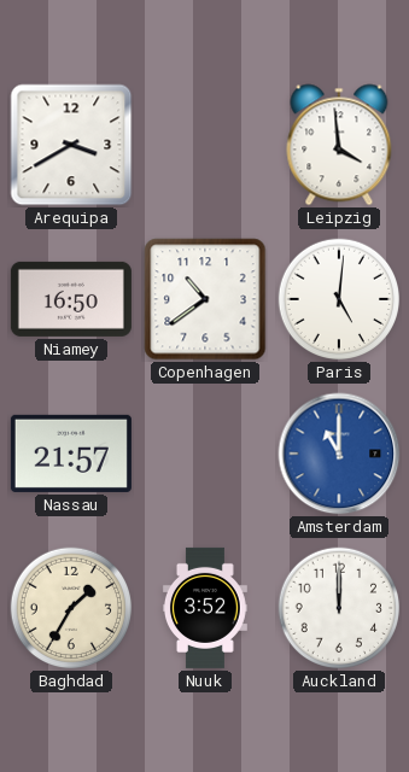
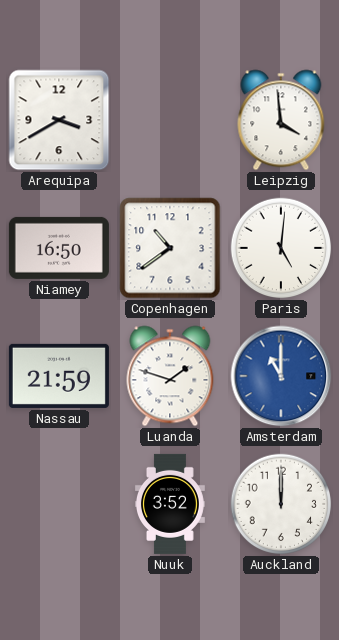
Nassau: 21:57 -> 21:59 (59, 376)
Luanda: none -> 1:48 (170, 376)
Baghdad: 1:35 -> none (71, 608)
